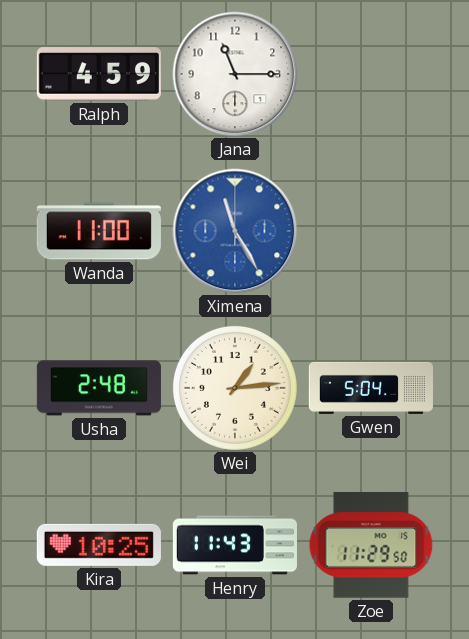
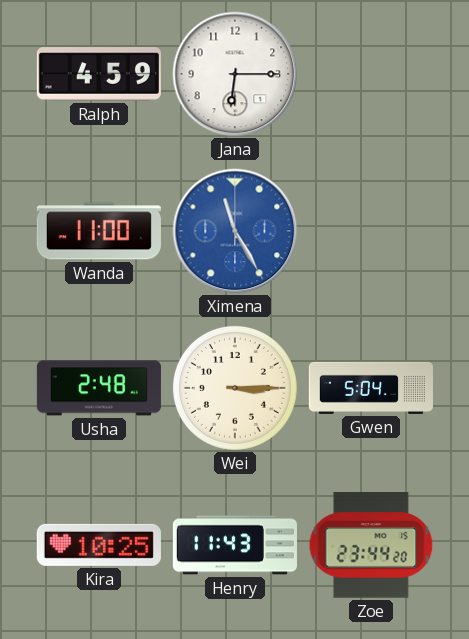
Jana: 11:15 -> 6:15 (235, 74)
Wei: 1:14 -> 3:15 (235, 388)
Zoe: 11:29 -> 23:44 (371, 545)
